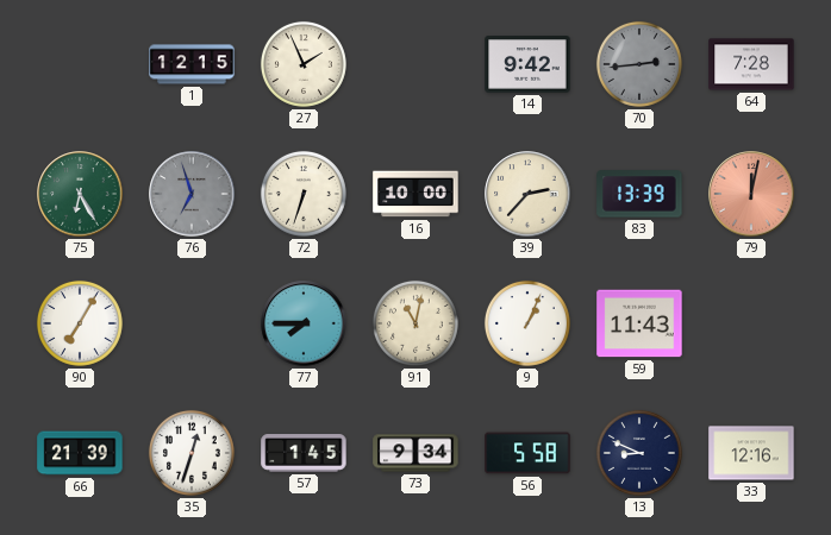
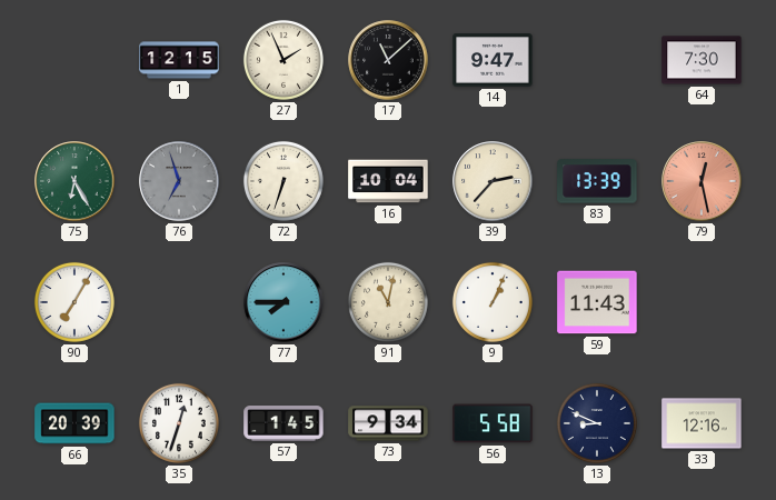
17: none -> 11:08 (388, 60)
14: 9:42 -> 9:47 (493, 60)
70: 2:44 -> none (639, 64)
64: 7:28 -> 7:30 (702, 60)
16: 10:00 -> 10:04 (388, 181)
79: 12:02 -> 12:28 (702, 181)
66: 21:39 -> 20:39 (74, 423)
